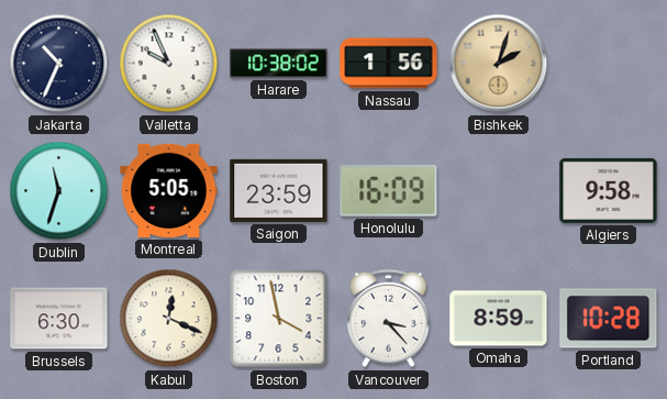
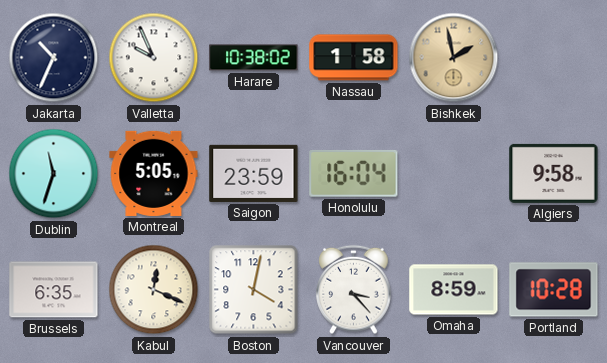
Nassau: 1:56 -> 1:58 (354, 58)
Bishkek: 2:03 -> 1:58 (454, 58)
Honolulu: 16:09 -> 16:04 (354, 173)
Brussels: 6:30 -> 6:35 (54, 290)
Boston: 3:58 -> 4:02 (254, 290)
